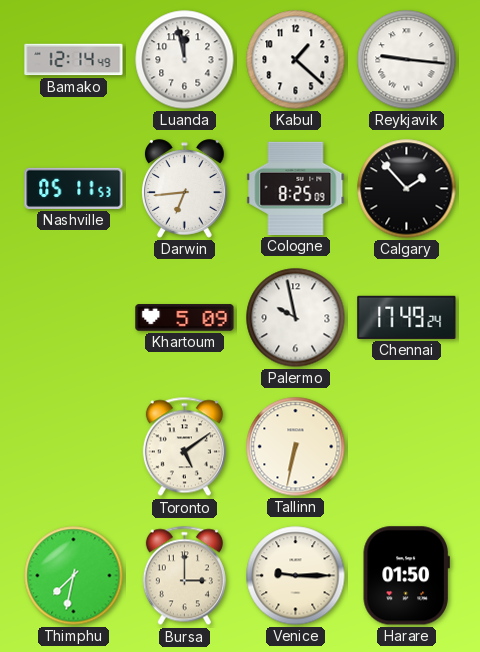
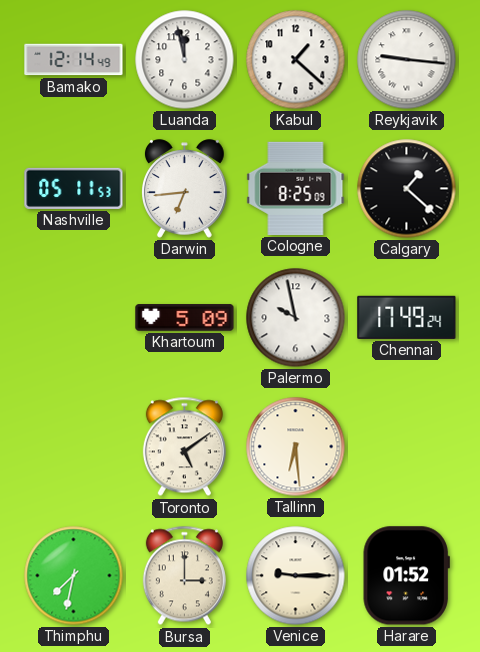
Calgary: 1:53 -> 1:22 (407, 189)
Tallinn: 6:32 -> 6:29 (296, 447)
Harare: 01:50 -> 01:52 (406, 576)
